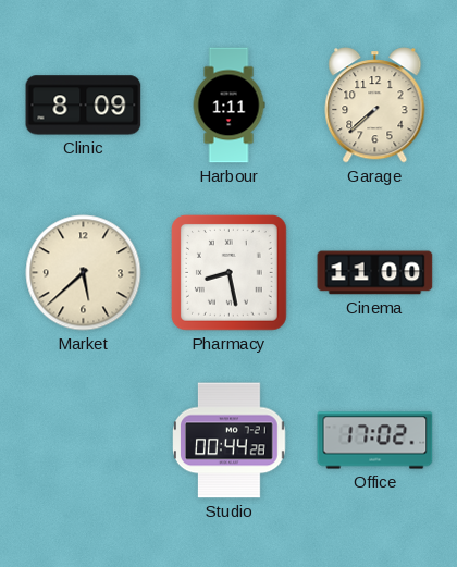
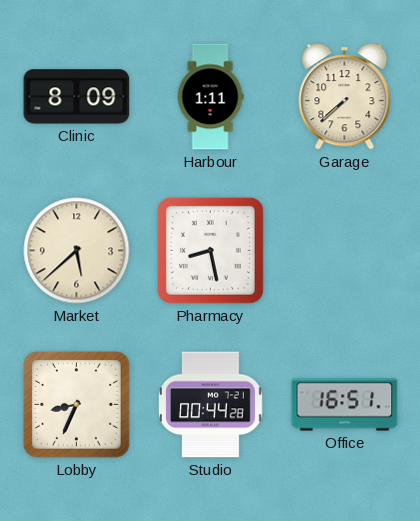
Cinema: 11:00 -> none (375, 273)
Lobby: none -> 8:34 (77, 405)
Office: 17:02 -> 16:51 (345, 405)
